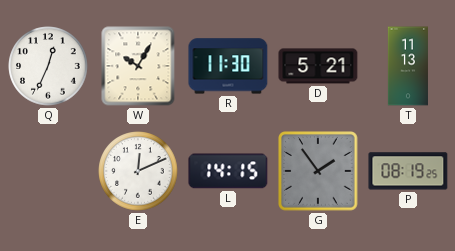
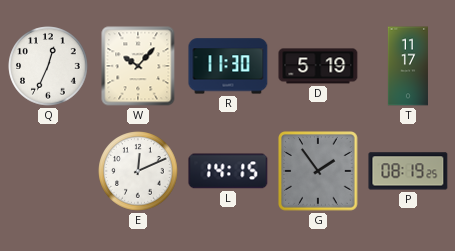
W: 10:05 -> 10:07 (138, 66)
D: 5:21 -> 5:19 (318, 66)
T: 11:13 -> 11:17 (408, 66)
